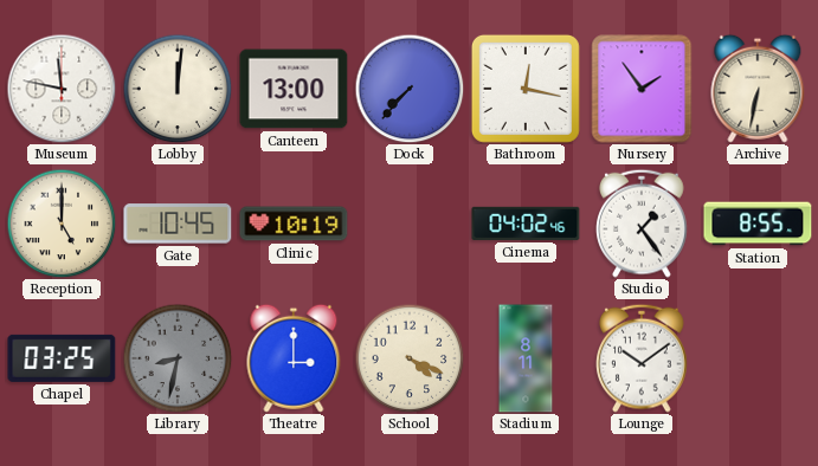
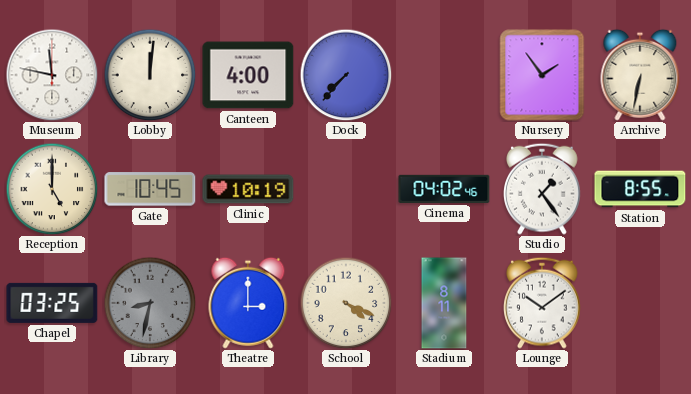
Canteen: 13:00 -> 4:00 (248, 75)
Bathroom: 12:17 -> none (526, 89)
